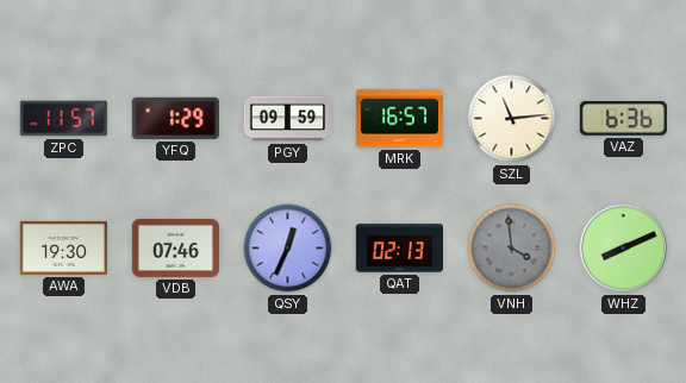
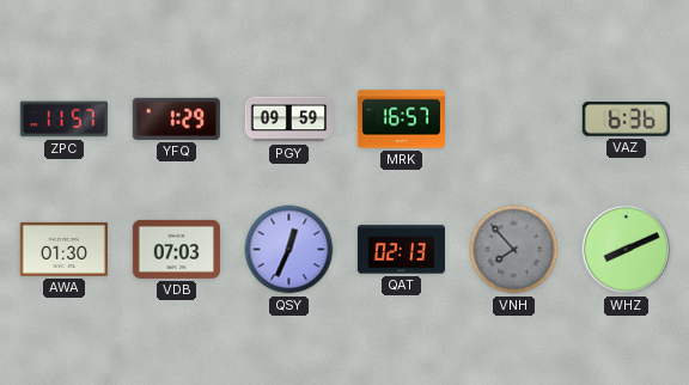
SZL: 11:14 -> none (512, 119)
AWA: 19:30 -> 01:30 (63, 249)
VDB: 07:46 -> 07:03 (176, 249)
VNH: 3:59 -> 7:53 (514, 250)
